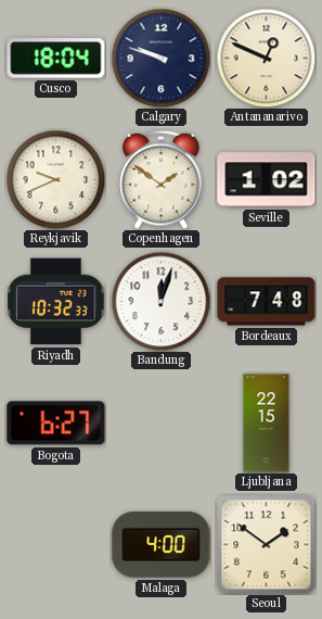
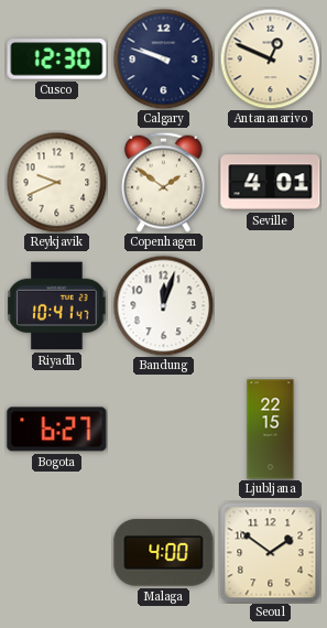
Cusco: 18:04 -> 12:30 (57, 59)
Seville: 1:02 -> 4:01 (271, 183)
Riyadh: 10:32 -> 10:41 (57, 306)
Bordeaux: 7:48 -> none (267, 302)
